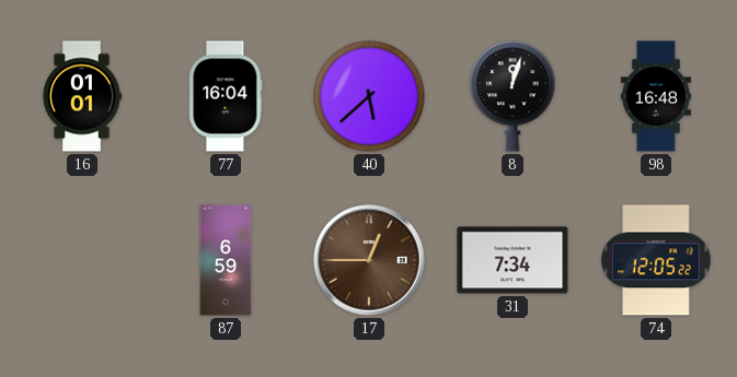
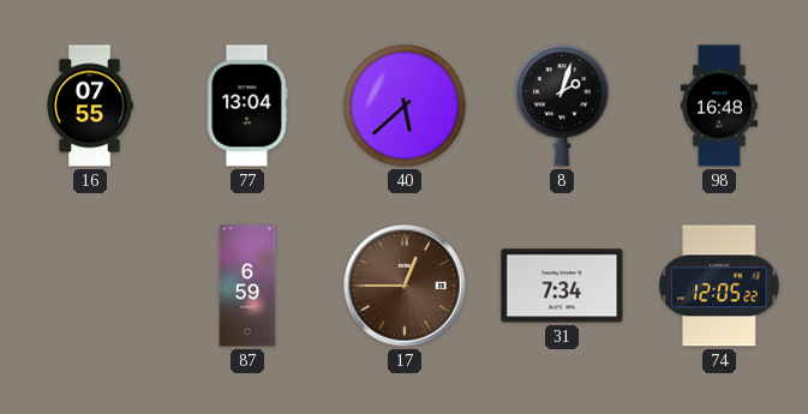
16: 01:01 -> 07:55 (90, 106)
77: 16:04 -> 13:04 (247, 106)
8: 12:03 -> 2:03 (562, 106)
